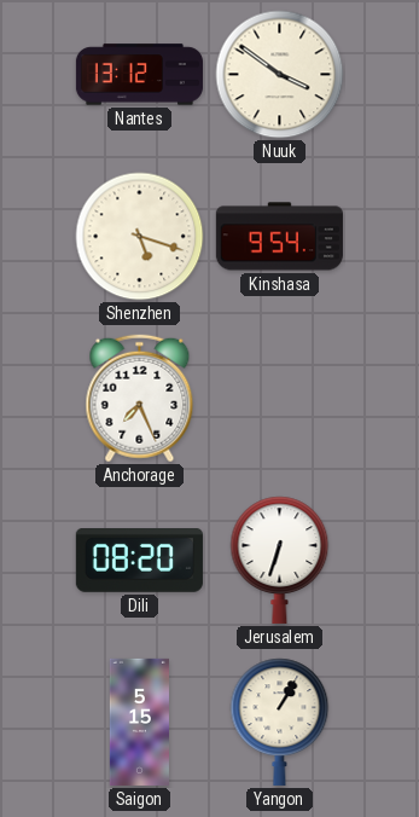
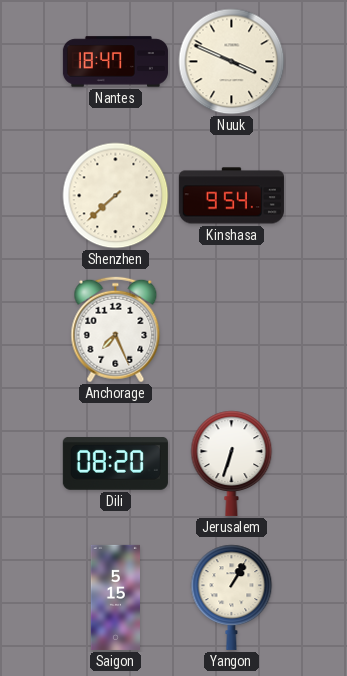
Nantes: 13:12 -> 18:47 (115, 62)
Nuuk: 3:51 -> 3:49 (232, 62)
Shenzhen: 5:18 -> 7:38 (116, 196)
